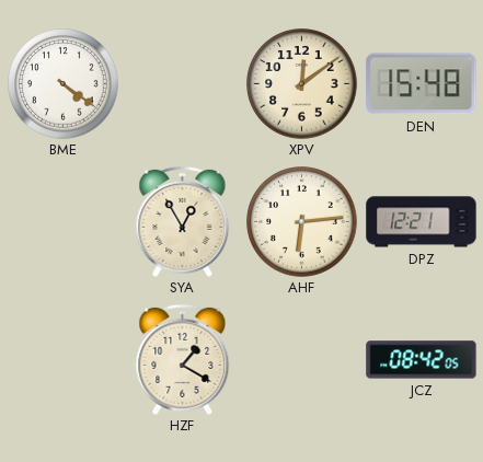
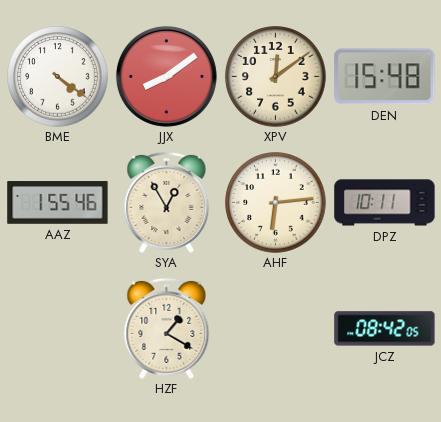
JJX: none -> 8:09 (166, 76)
AAZ: none -> 1:55 (58, 203)
DPZ: 12:21 -> 10:11 (385, 203)
